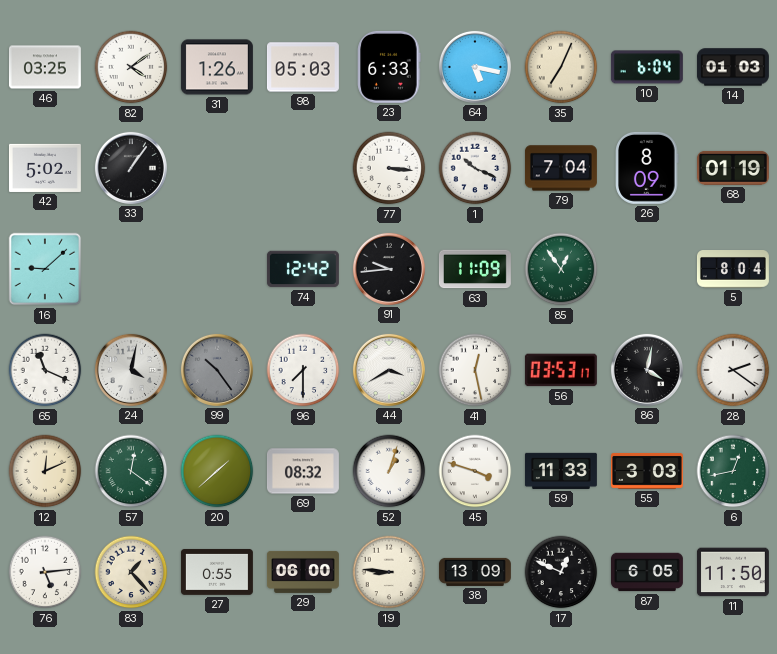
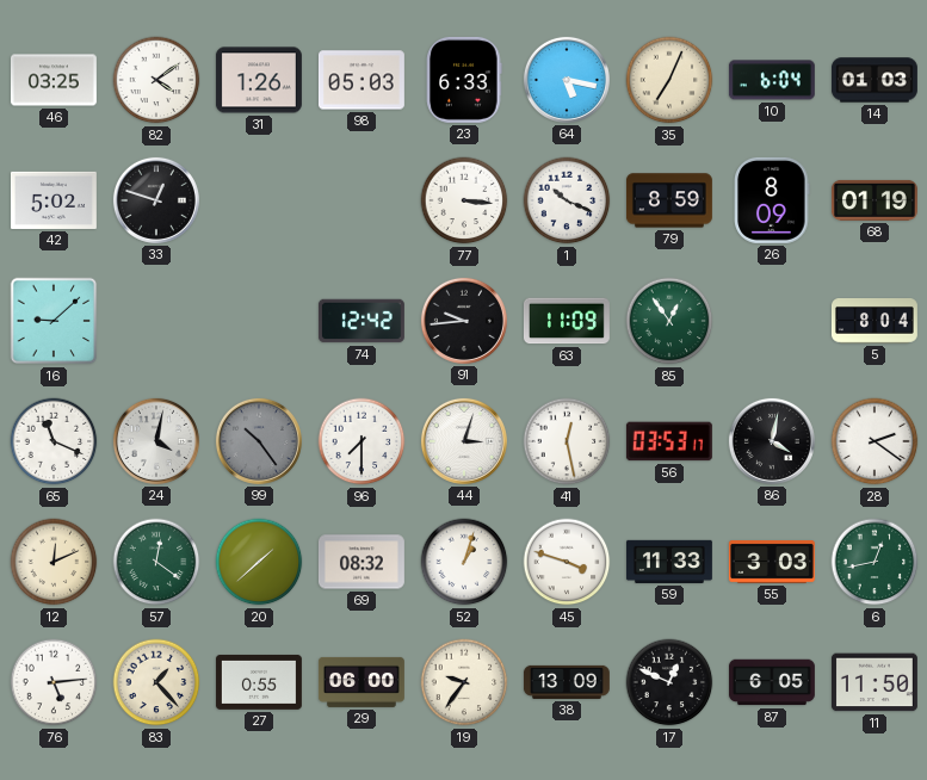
33: 1:06 -> 12:48 (156, 200)
79: 7:04 -> 8:59 (669, 200)
44: 3:40 -> 3:03 (464, 441)
19: 8:46 -> 9:36 (464, 682)
